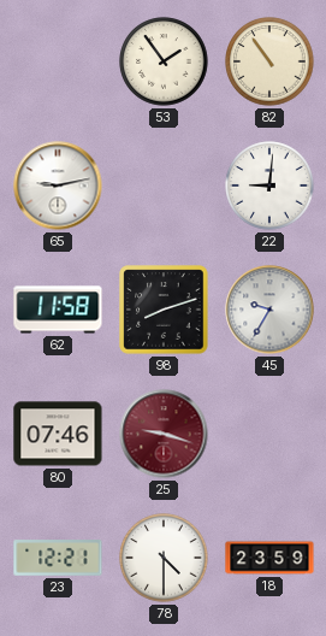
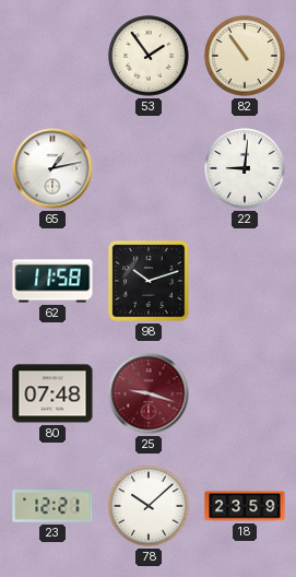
65: 9:13 -> 1:13 (52, 168)
98: 8:12 -> 10:12 (149, 281)
45: 9:35 -> none (269, 310)
80: 07:46 -> 07:48 (52, 393)
78: 4:30 -> 10:08 (149, 506)
